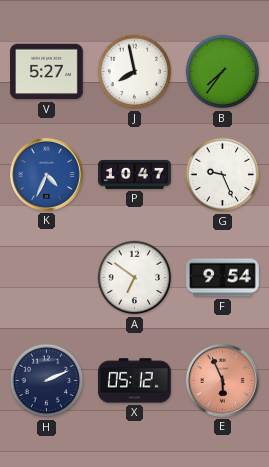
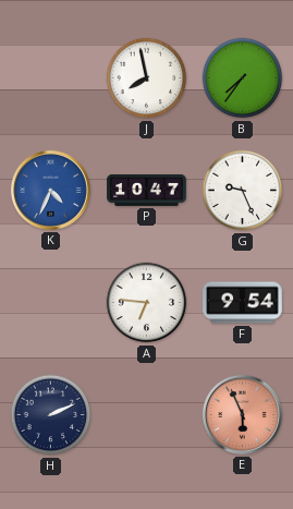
V: 5:27 -> none (47, 72)
A: 6:51 -> 6:46 (147, 303)
X: 05:12 -> none (135, 381)
